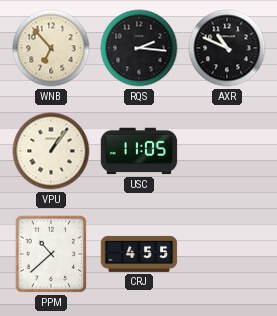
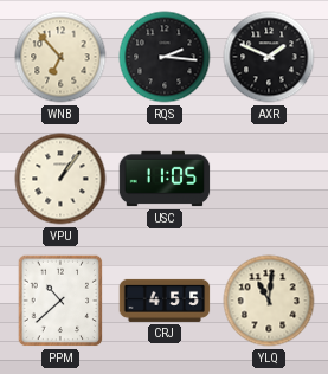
AXR: 10:49 -> 1:49 (269, 57)
YLQ: none -> 11:01 (269, 301)
